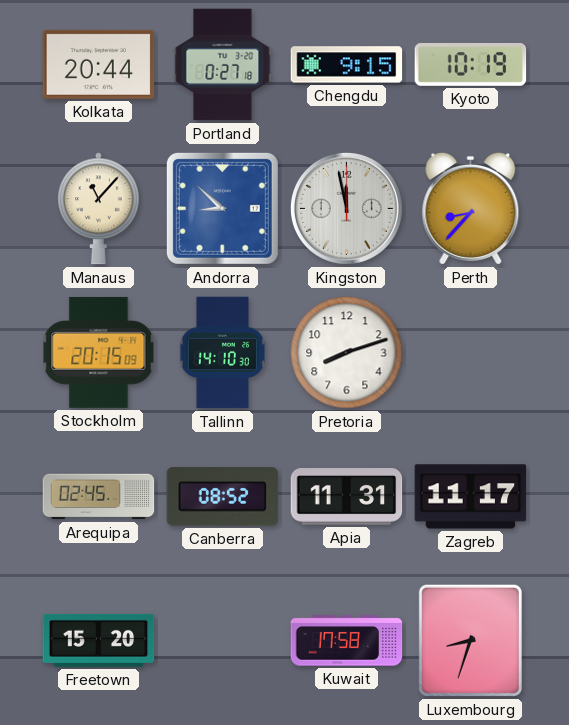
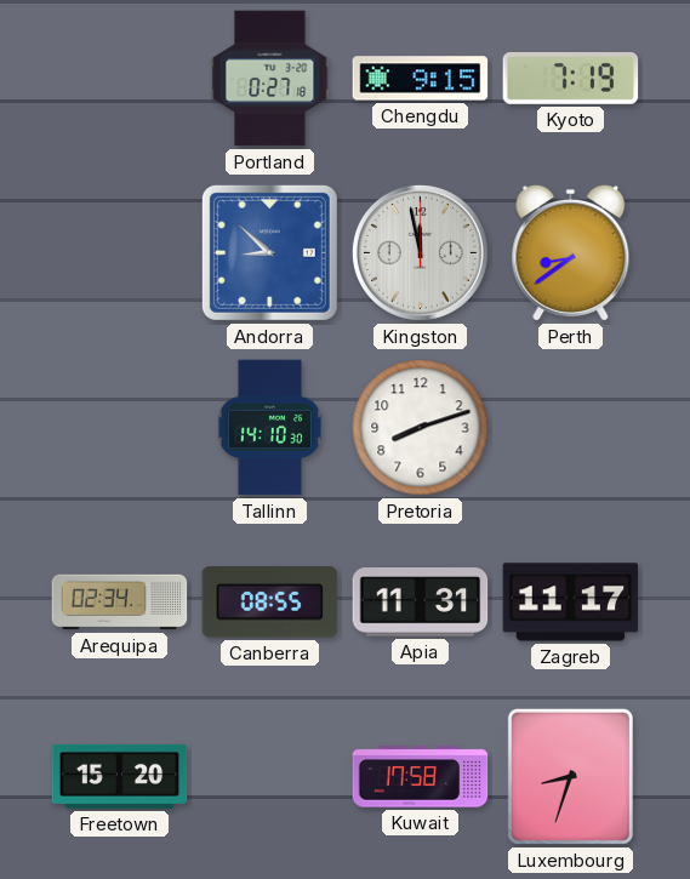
Kolkata: 20:44 -> none (99, 64)
Kyoto: 10:19 -> 7:19 (571, 78)
Manaus: 11:07 -> none (99, 209)
Perth: 8:37 -> 8:39 (571, 252)
Stockholm: 20:15 -> none (99, 352)
Arequipa: 02:45 -> 02:34 (120, 603)
Canberra: 08:52 -> 08:55 (270, 603)
